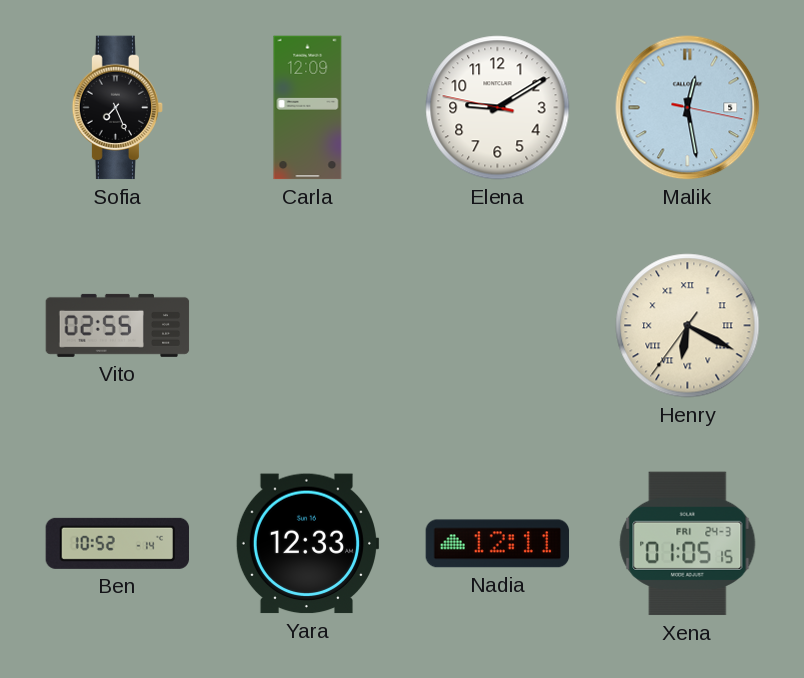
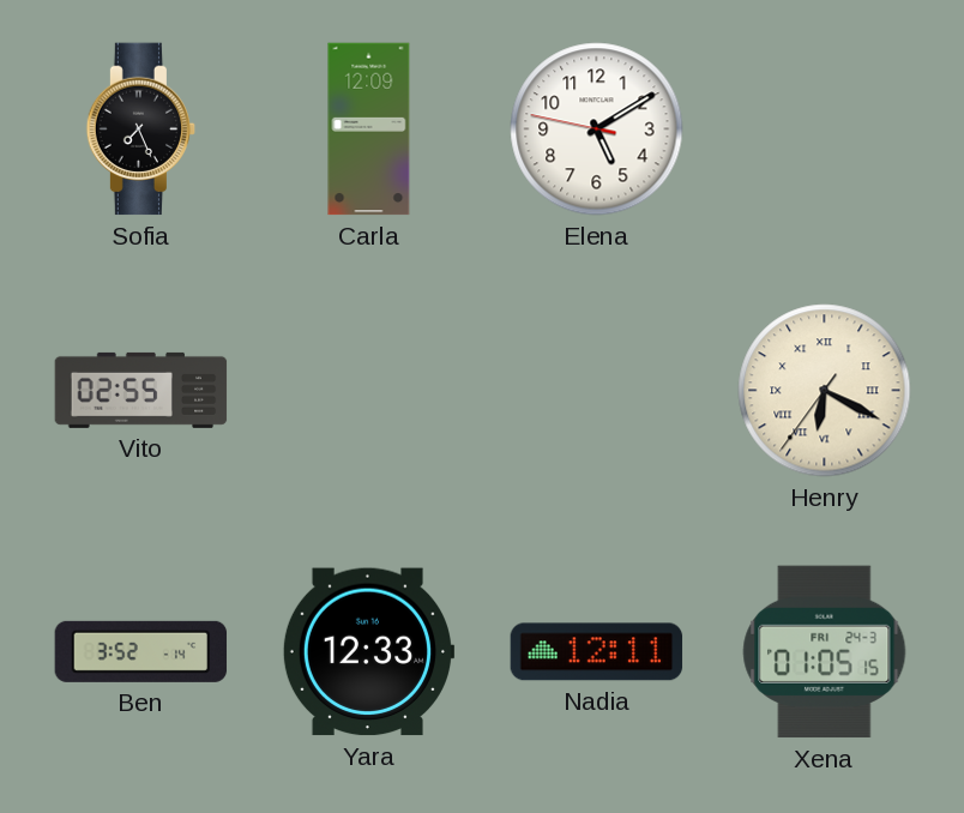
Elena: 9:09 -> 5:09 (597, 130)
Malik: 12:28 -> none (688, 108)
Ben: 10:52 -> 3:52 (141, 651)
